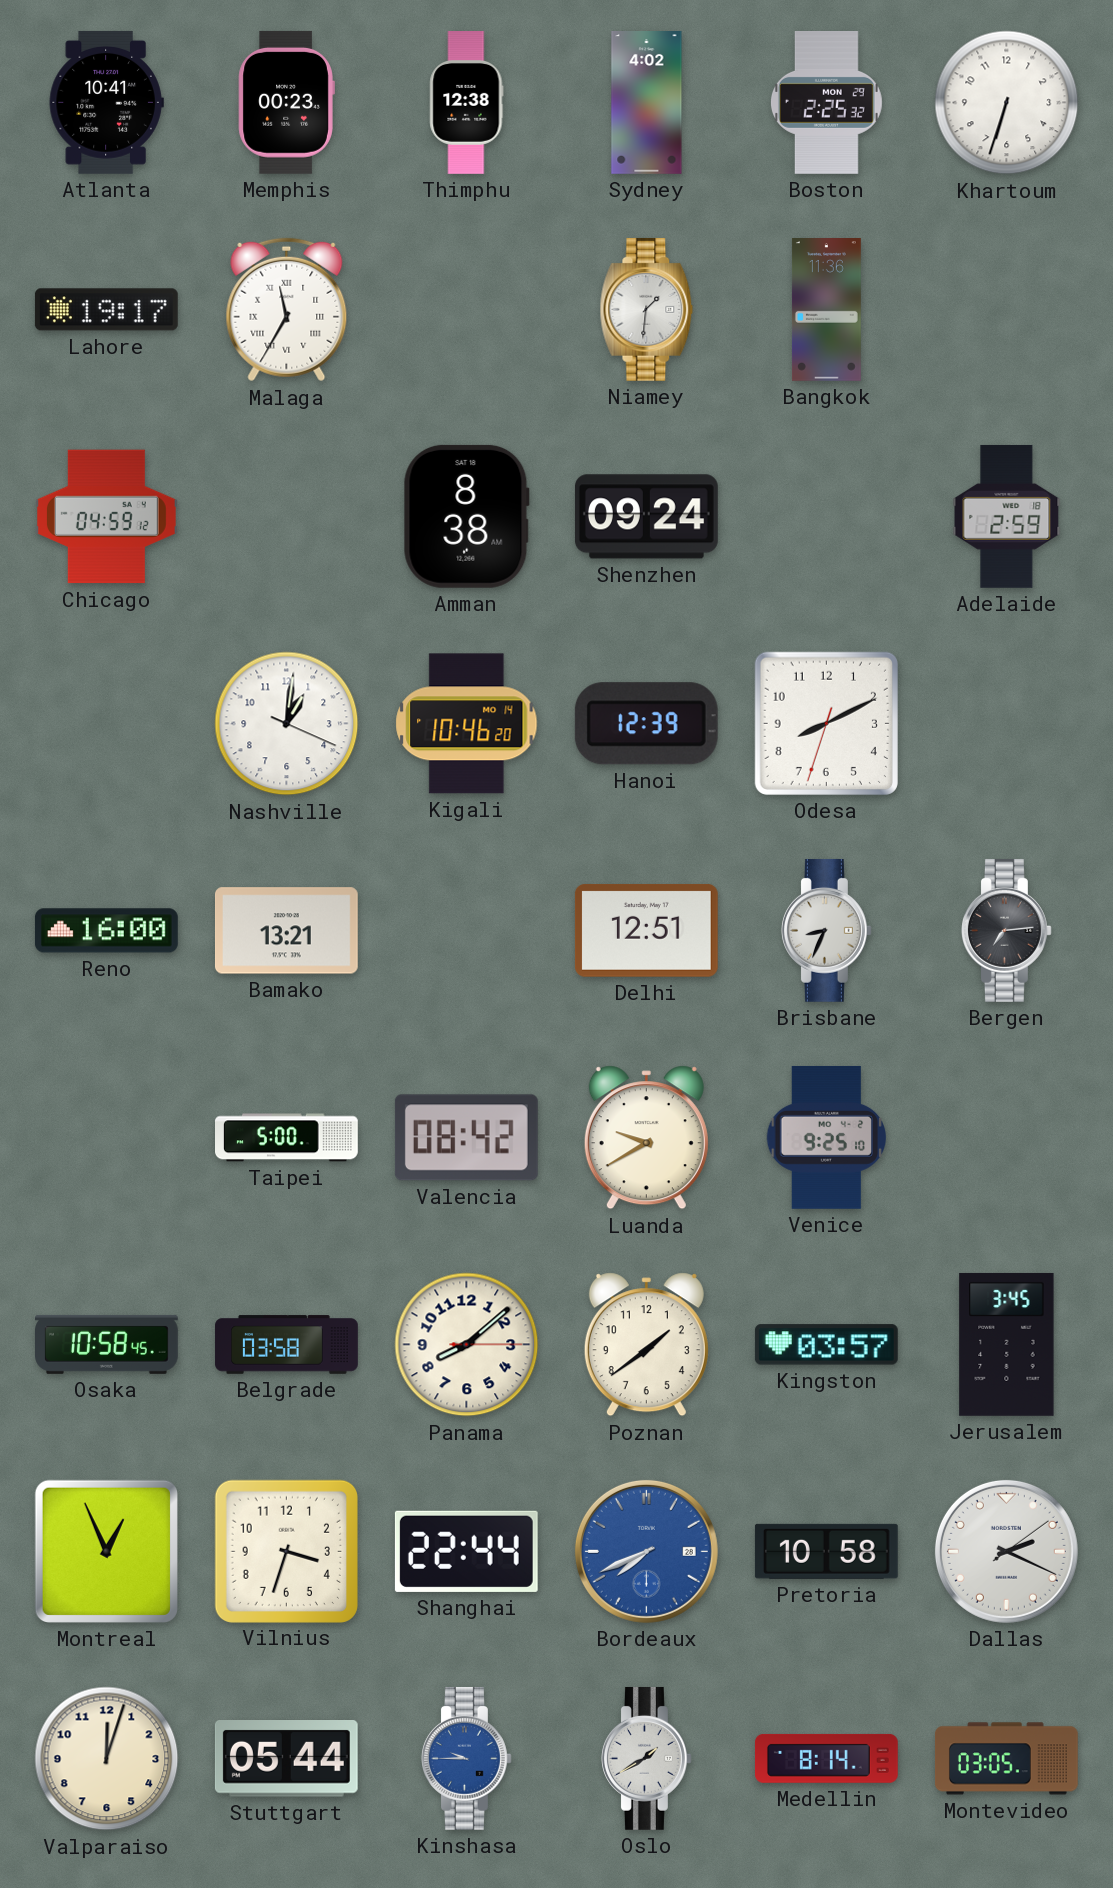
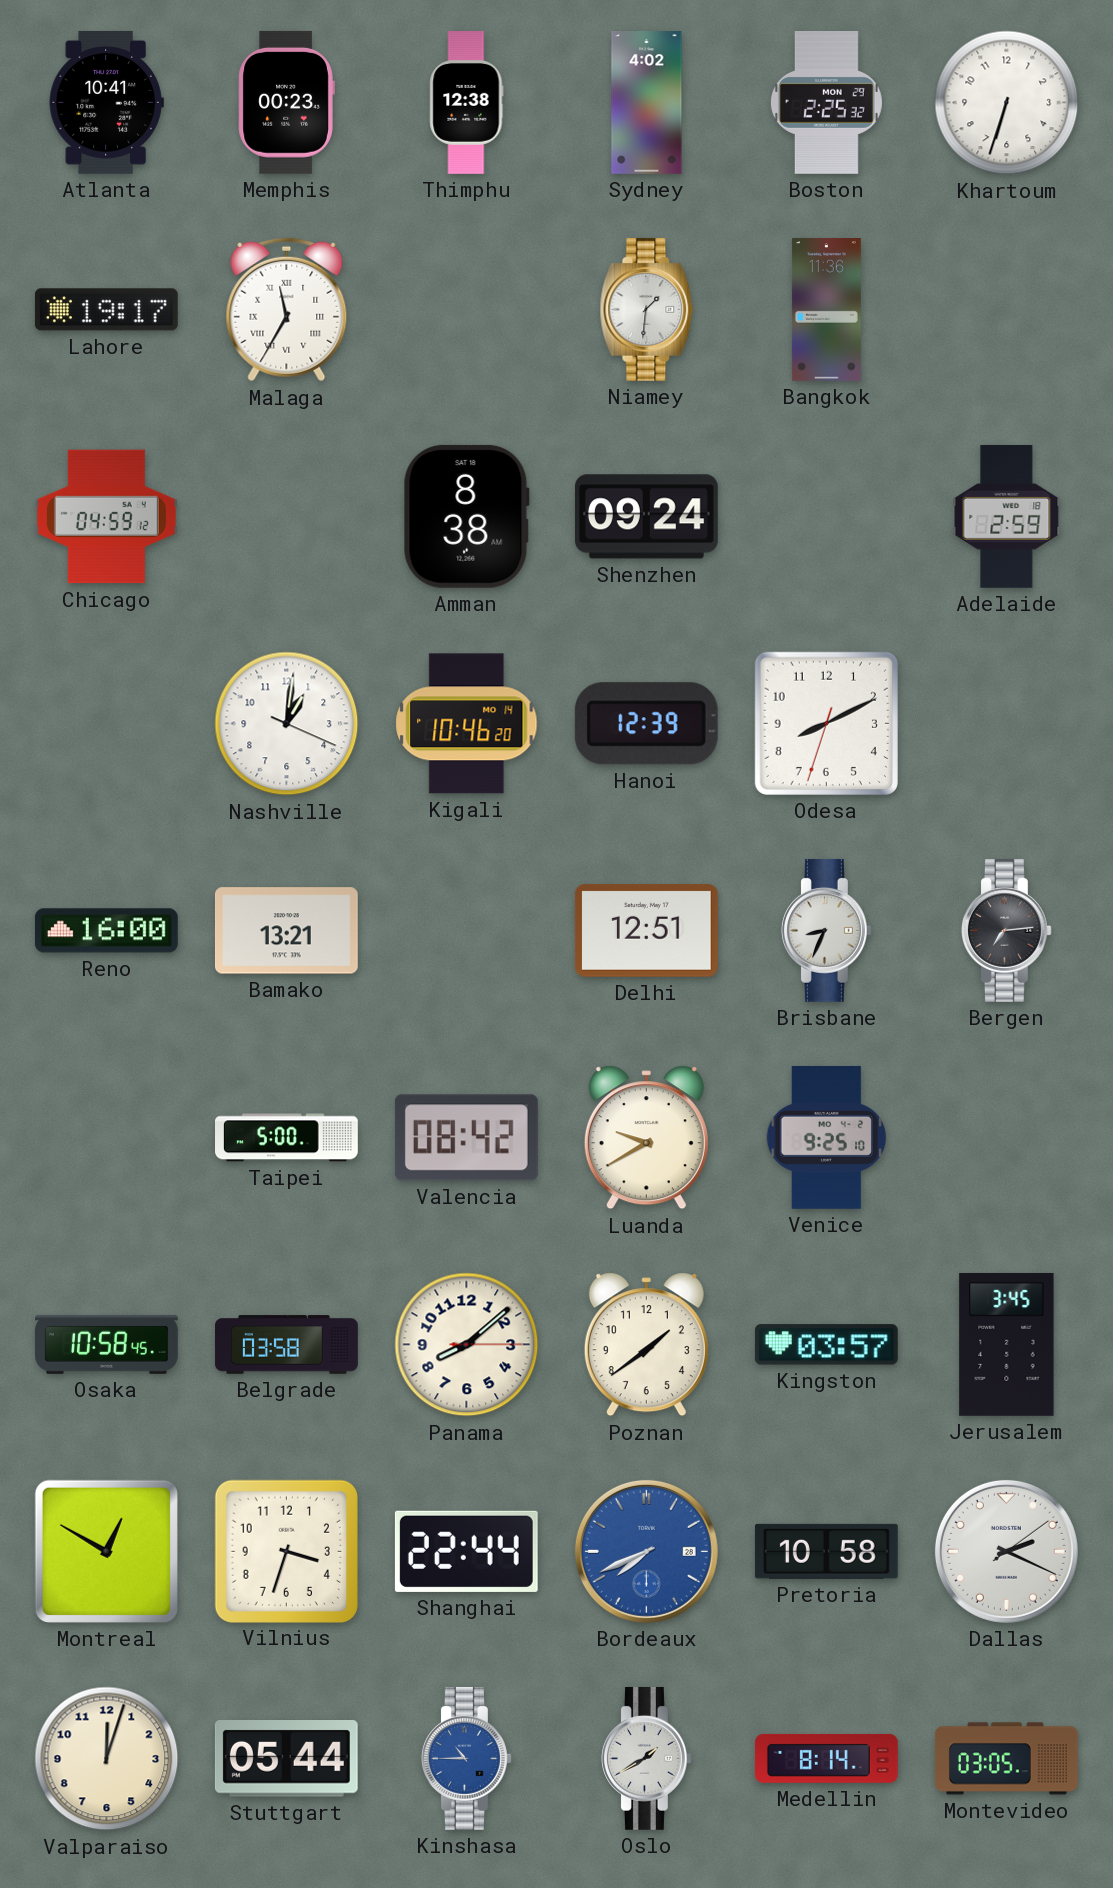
Montreal: 12:56 -> 12:50 (106, 1551)
Kinshasa: 9:45 -> 10:45 (466, 1758)
